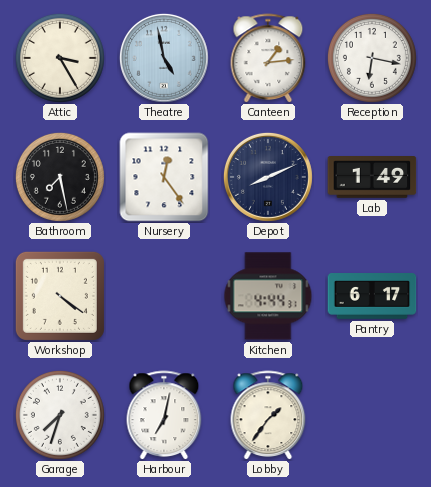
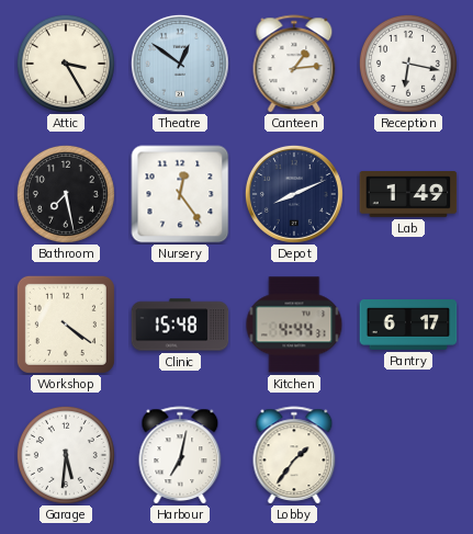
Theatre: 4:58 -> 12:51 (180, 64)
Clinic: none -> 15:48 (180, 325)
Garage: 7:33 -> 5:31 (66, 455)
